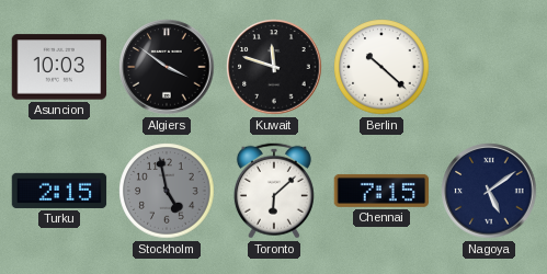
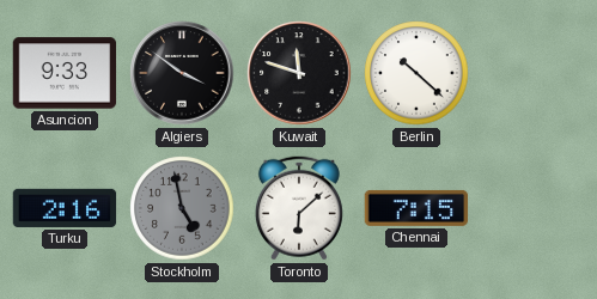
Asuncion: 10:03 -> 9:33 (65, 73)
Turku: 2:15 -> 2:16 (65, 208)
Nagoya: 5:09 -> none (489, 191)
